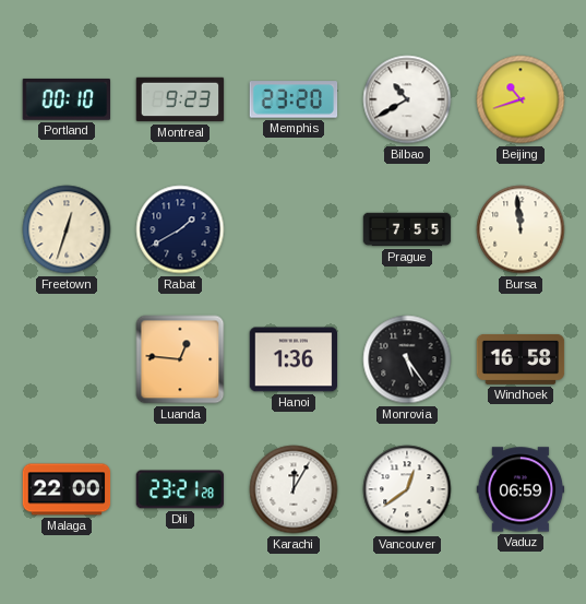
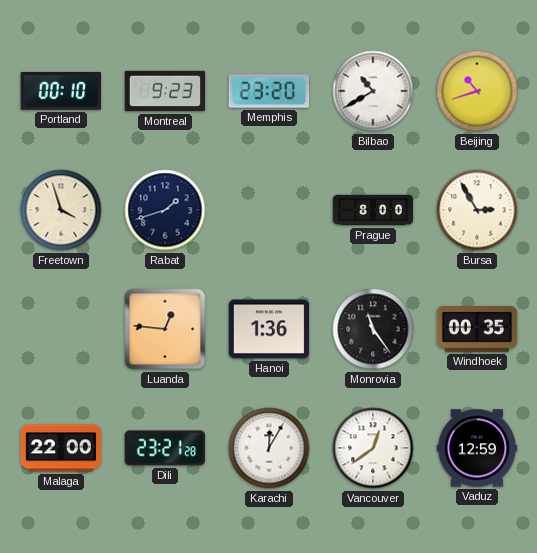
Freetown: 12:33 -> 3:57 (61, 210)
Rabat: 1:40 -> 1:42 (165, 210)
Prague: 7:55 -> 8:00 (373, 210)
Bursa: 11:59 -> 2:55 (477, 210)
Monrovia: 5:24 -> 11:24 (373, 329)
Windhoek: 16:58 -> 00:35 (477, 329)
Vaduz: 06:59 -> 12:59 (477, 448)
